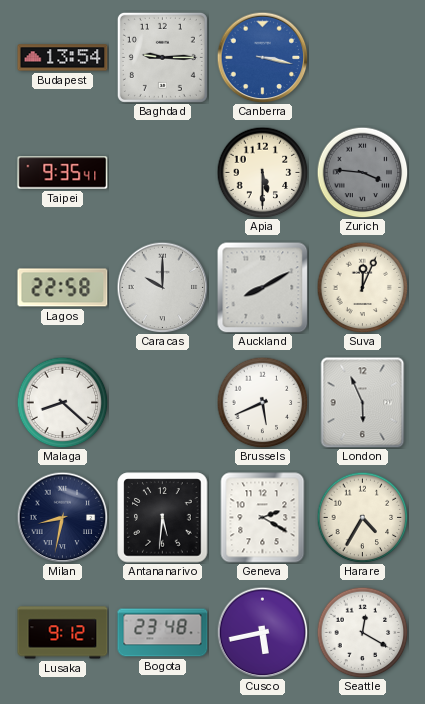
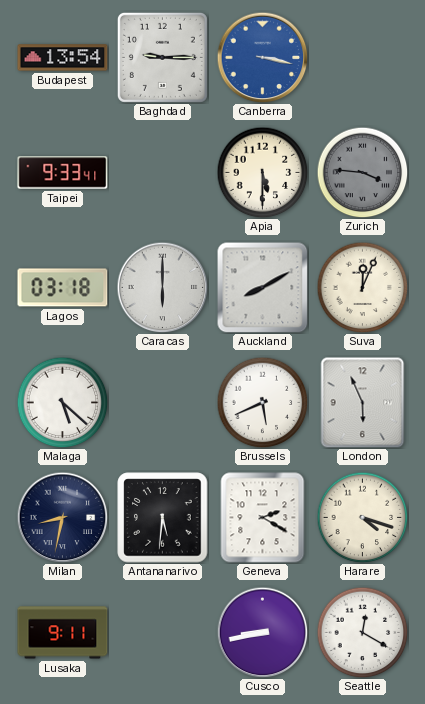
Taipei: 9:35 -> 9:33 (63, 173)
Lagos: 22:58 -> 03:18 (63, 288)
Caracas: 10:00 -> 6:00 (162, 287)
Malaga: 8:22 -> 5:22 (62, 402)
Harare: 4:35 -> 4:18 (362, 517)
Lusaka: 9:12 -> 9:11 (63, 633)
Bogota: 23:48 -> none (163, 633)
Cusco: 5:43 -> 8:43 (262, 632)
